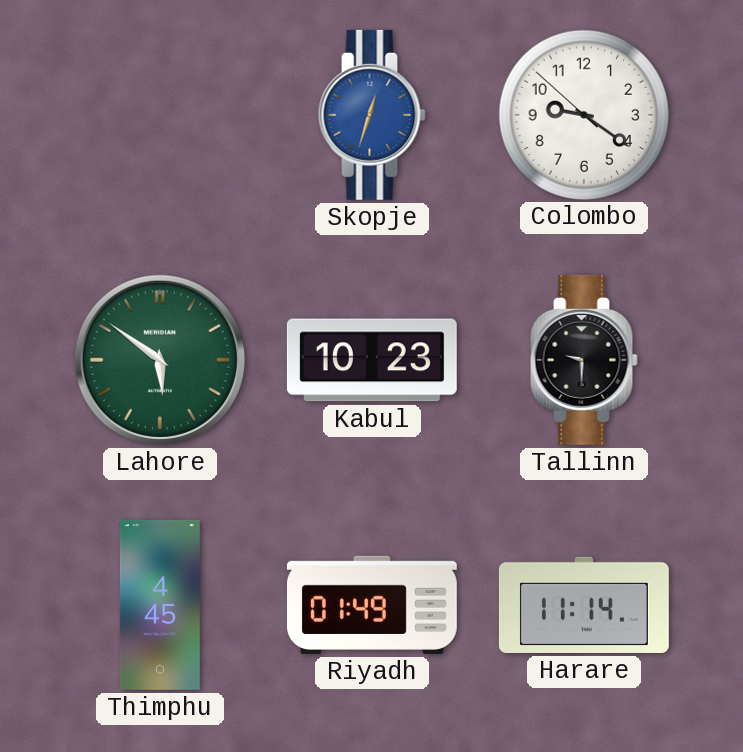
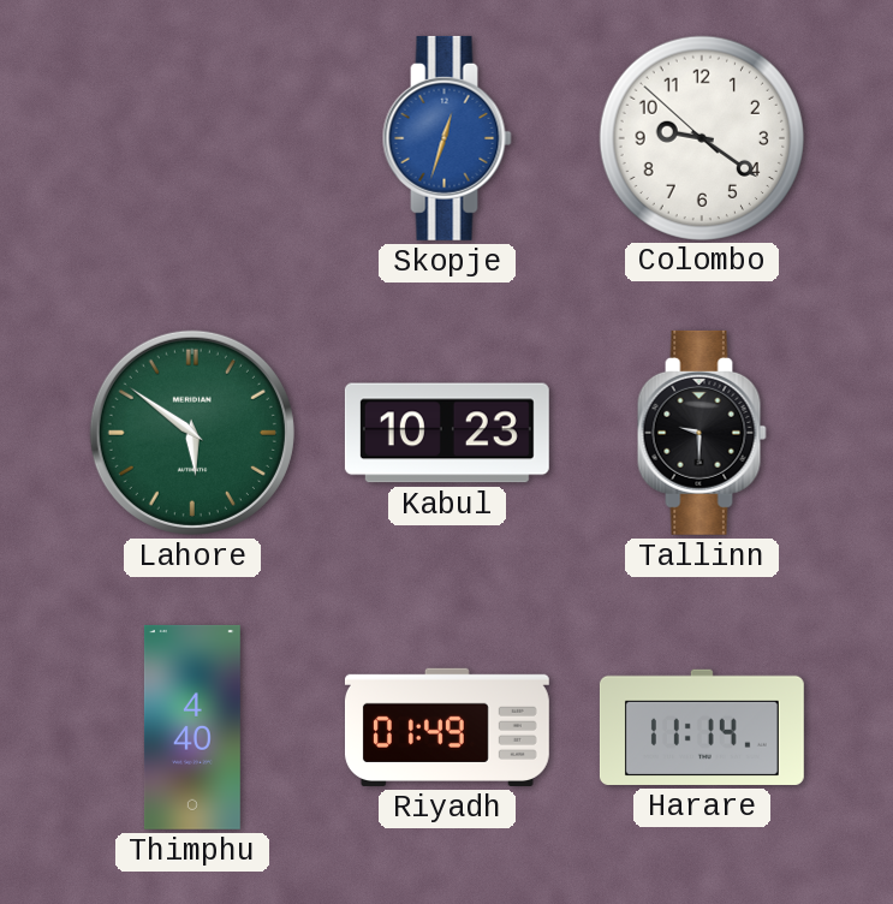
Thimphu: 4:45 -> 4:40 (192, 727)
